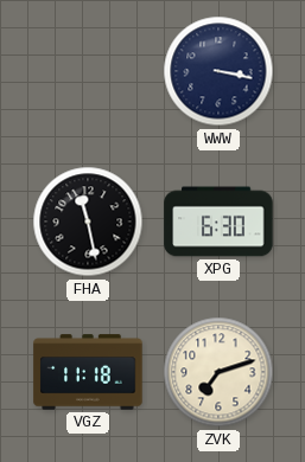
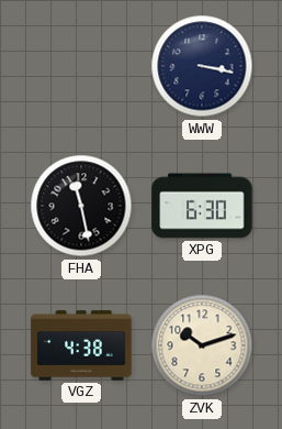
VGZ: 11:18 -> 4:38 (81, 345)
ZVK: 7:12 -> 10:12 (202, 345)
